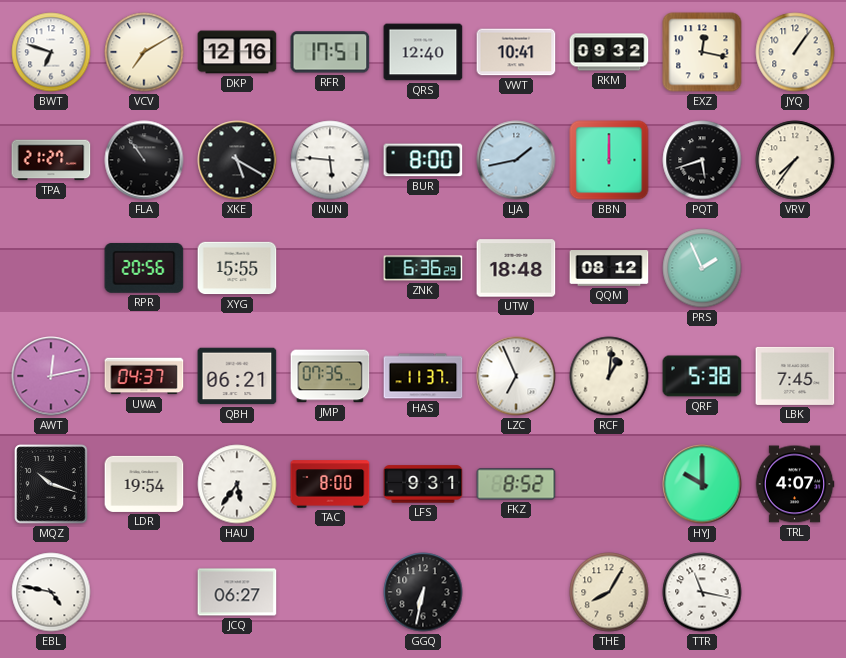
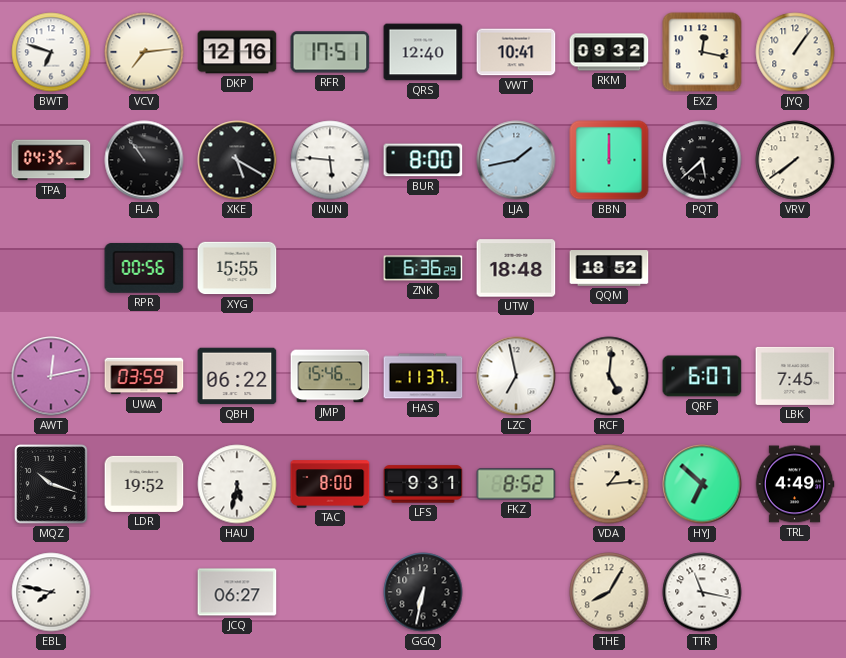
VCV: 7:10 -> 7:14 (144, 52)
TPA: 21:27 -> 04:35 (51, 160)
PQT: 5:42 -> 5:38 (702, 160)
VRV: 7:36 -> 7:39 (795, 160)
RPR: 20:56 -> 00:56 (144, 268)
QQM: 08:12 -> 18:52 (609, 268)
PRS: 1:56 -> none (702, 268)
UWA: 04:37 -> 03:59 (144, 376)
QBH: 06:21 -> 06:22 (237, 376)
JMP: 07:35 -> 15:46 (330, 376)
LZC: 6:56 -> 6:58 (516, 376)
RCF: 1:01 -> 5:01 (609, 376)
QRF: 5:38 -> 6:07 (702, 376)
LDR: 19:54 -> 19:52 (144, 484)
HAU: 5:36 -> 5:32 (237, 484)
VDA: none -> 1:14 (609, 484)
HYJ: 10:00 -> 6:52 (702, 484)
TRL: 4:07 -> 4:49 (795, 484)
EBL: 4:47 -> 7:47 (51, 592)
